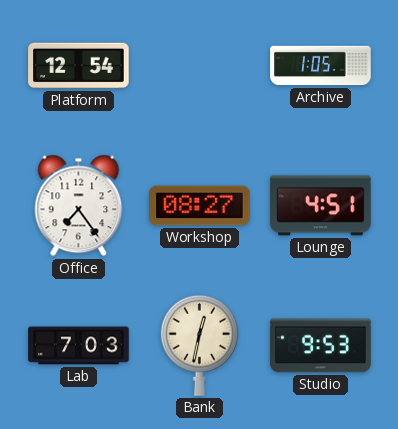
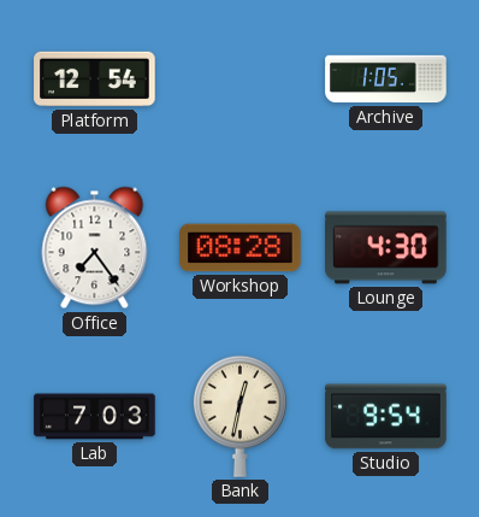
Workshop: 08:27 -> 08:28 (241, 248)
Lounge: 4:51 -> 4:30 (386, 248)
Studio: 9:53 -> 9:54 (386, 417)
